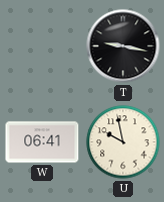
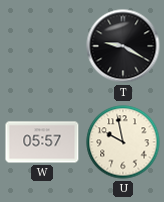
T: 9:17 -> 9:20 (123, 46)
W: 06:41 -> 05:57 (42, 142)
